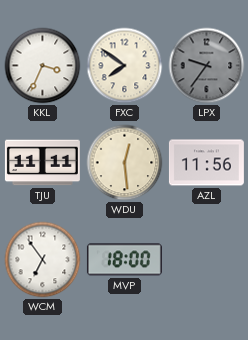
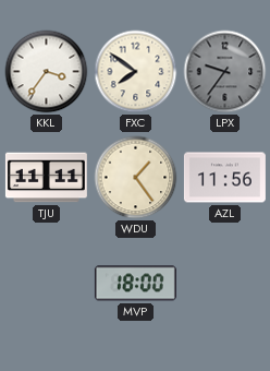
KKL: 3:34 -> 3:36 (47, 72)
WDU: 12:29 -> 1:24 (136, 178)
WCM: 6:54 -> none (43, 260)
